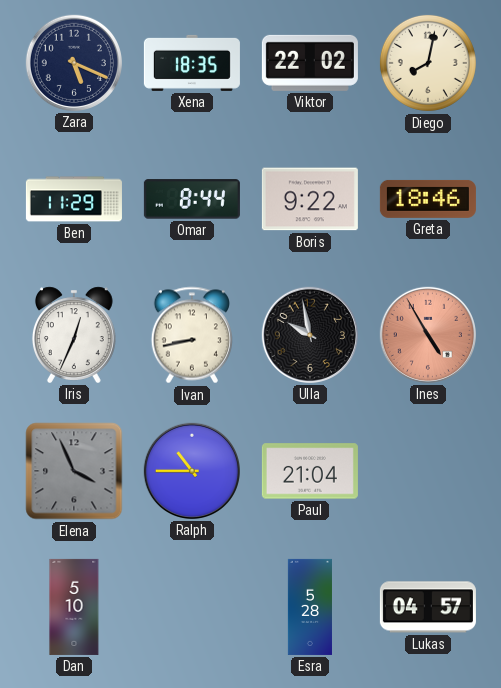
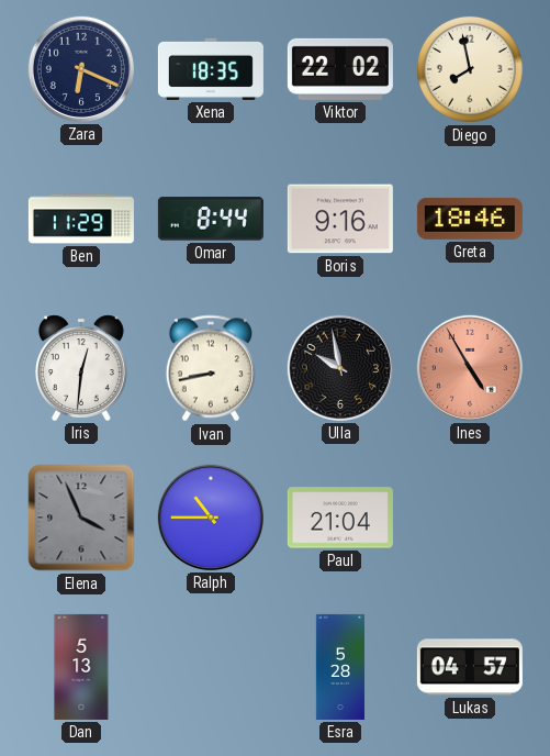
Zara: 5:19 -> 6:19 (81, 69)
Diego: 8:02 -> 7:58 (470, 69)
Boris: 9:22 -> 9:16 (340, 219)
Iris: 12:34 -> 12:31 (81, 368)
Dan: 5:10 -> 5:13 (81, 667)
